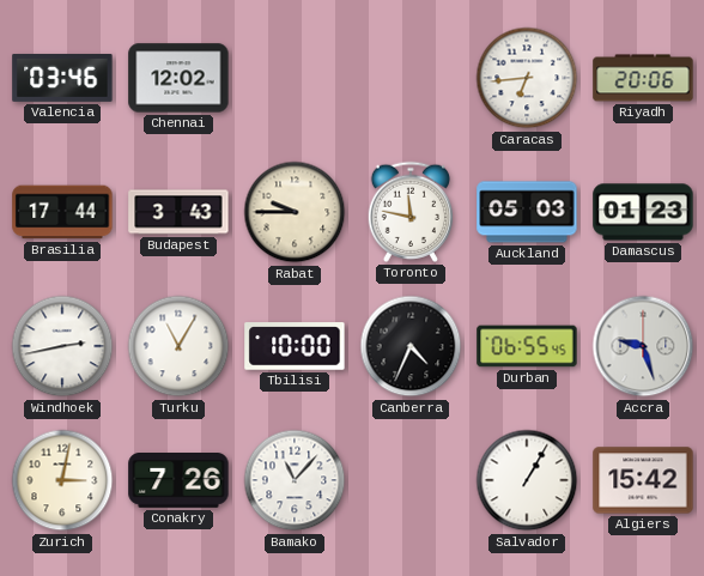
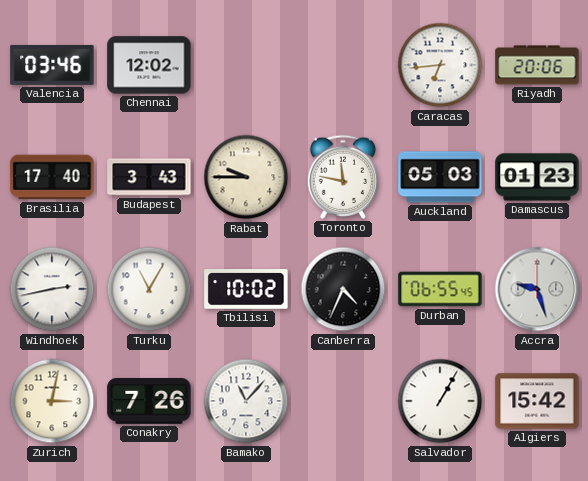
Brasilia: 17:44 -> 17:40 (52, 177)
Tbilisi: 10:00 -> 10:02 (246, 289)
